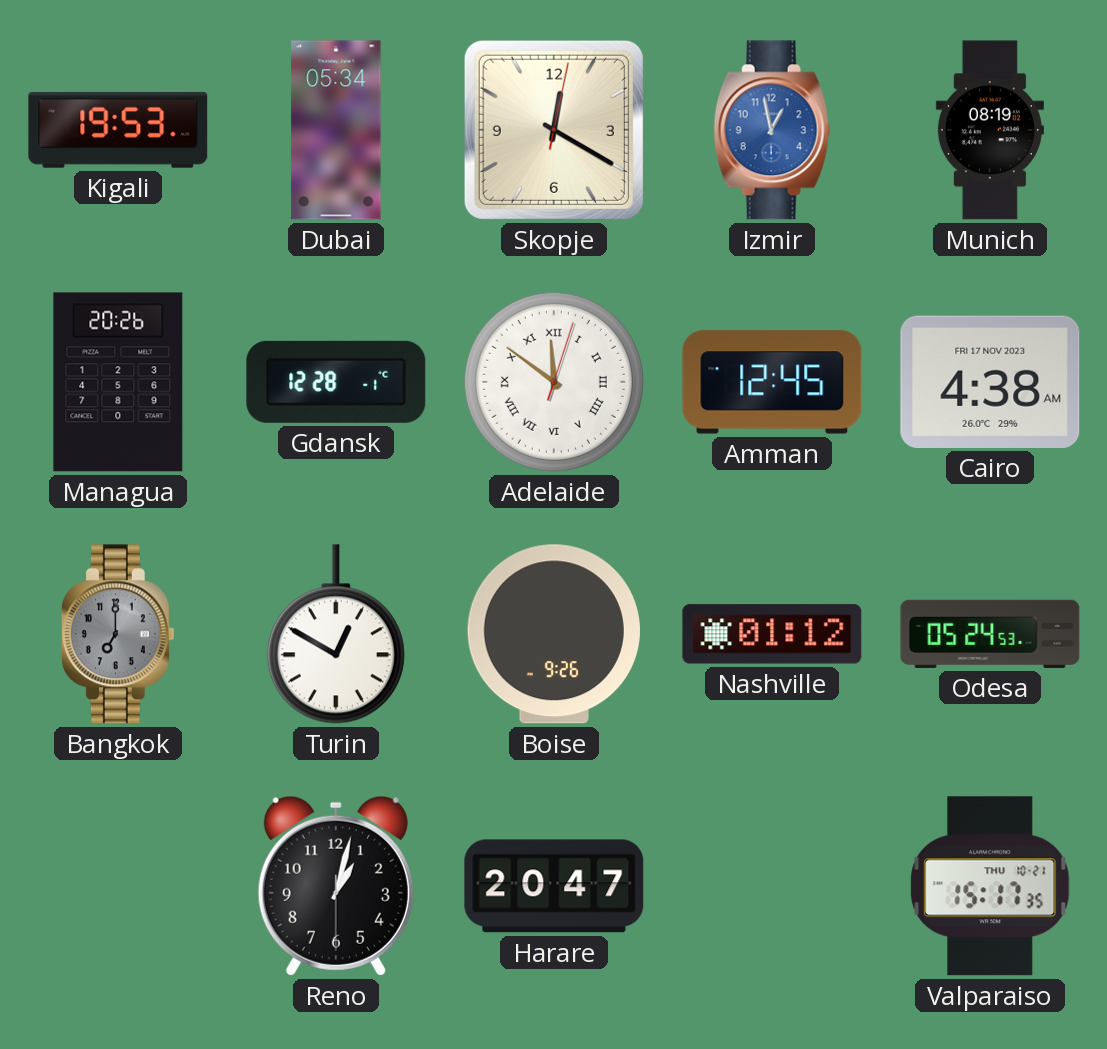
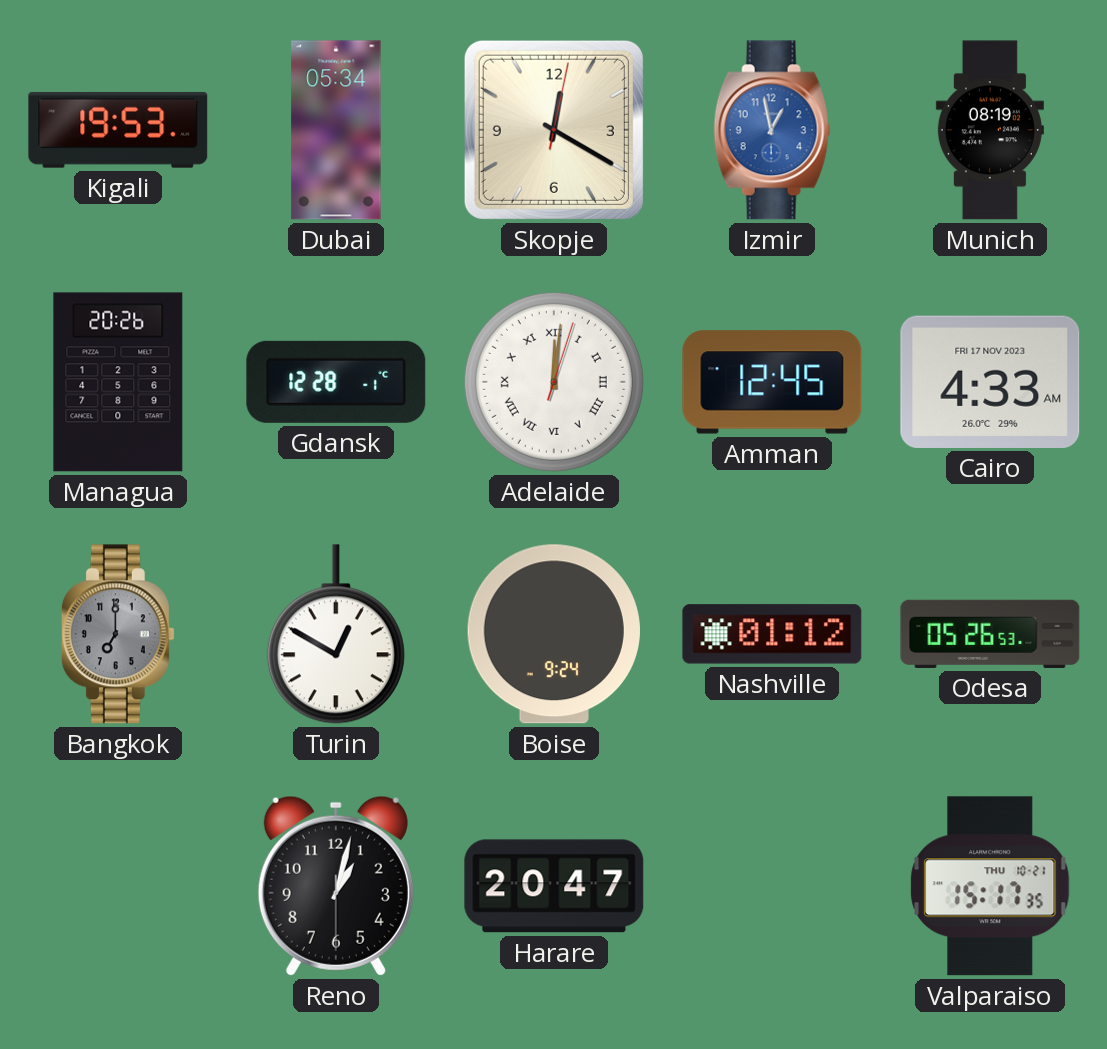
Adelaide: 11:51 -> 12:01 (554, 382)
Cairo: 4:38 -> 4:33 (990, 382)
Boise: 9:26 -> 9:24 (554, 634)
Odesa: 05:24 -> 05:26 (990, 634)
